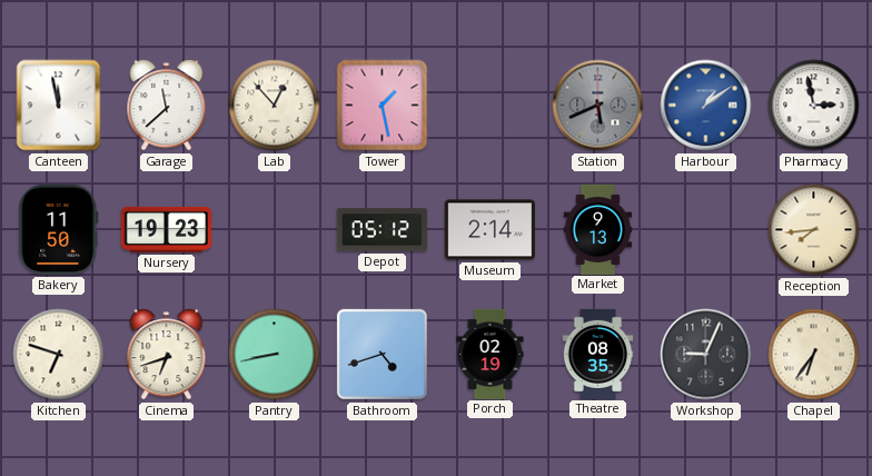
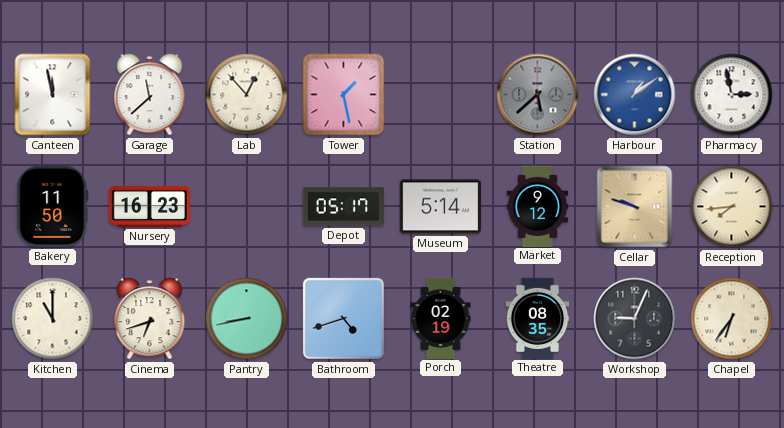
Station: 5:41 -> 5:38 (538, 95)
Nursery: 19:23 -> 16:23 (149, 206)
Depot: 05:12 -> 05:17 (343, 207)
Museum: 2:14 -> 5:14 (440, 207)
Market: 9:13 -> 9:12 (538, 206)
Cellar: none -> 9:48 (635, 207)
Kitchen: 6:48 -> 11:00 (53, 319)
